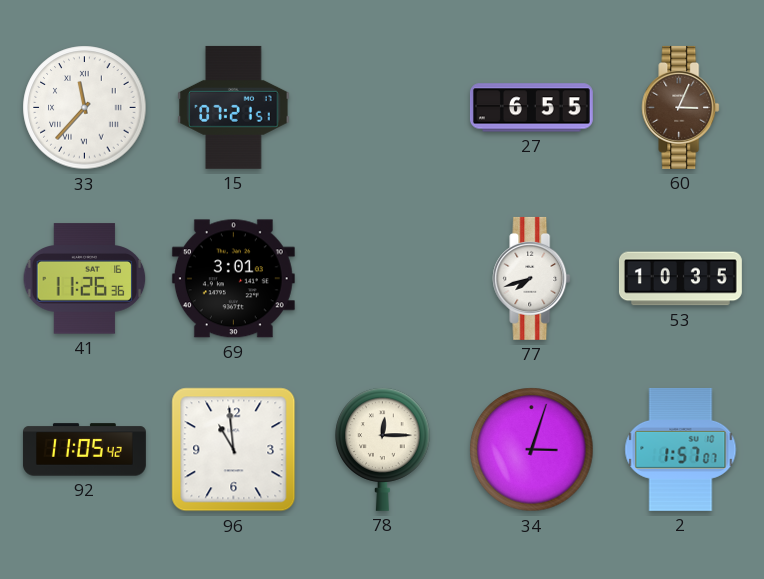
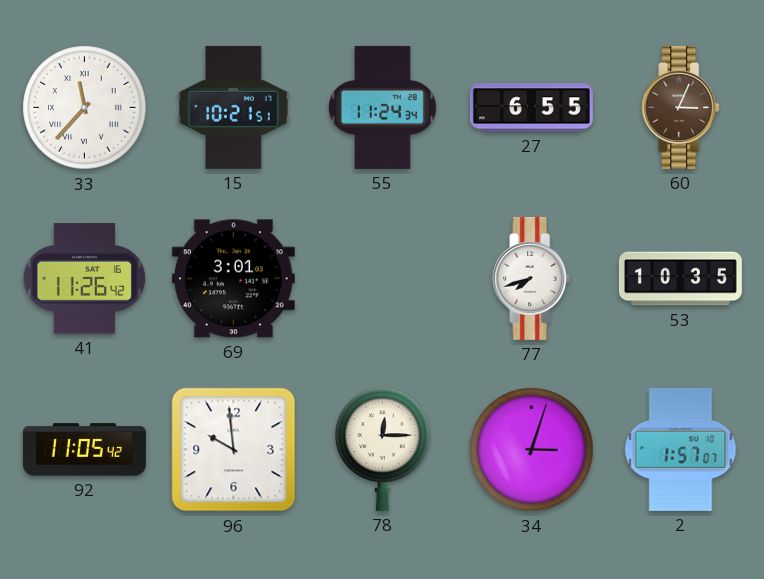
15: 07:21 -> 10:21 (234, 107)
55: none -> 11:24 (382, 107)
41: 11:26:36 -> 11:26:42 (85, 279)
96: 10:59 -> 9:59 (234, 450)
